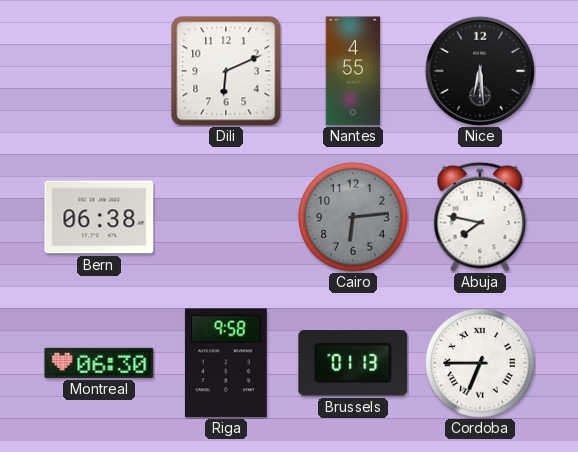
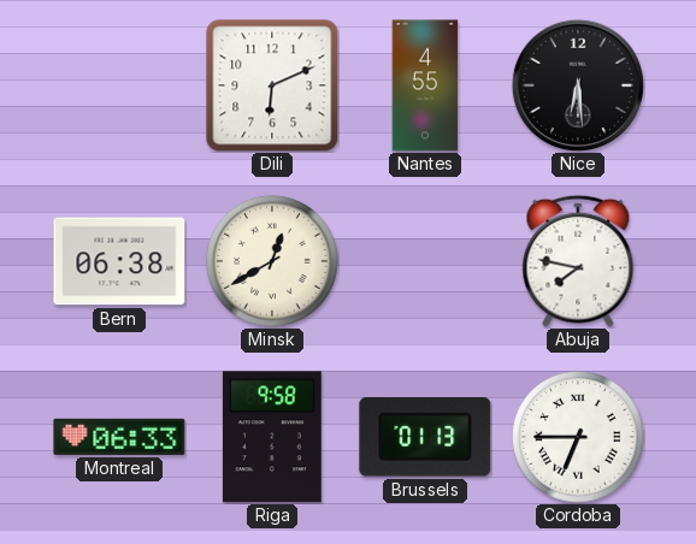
Minsk: none -> 12:40 (272, 261)
Cairo: 6:14 -> none (353, 217)
Montreal: 06:30 -> 06:33 (119, 437)
